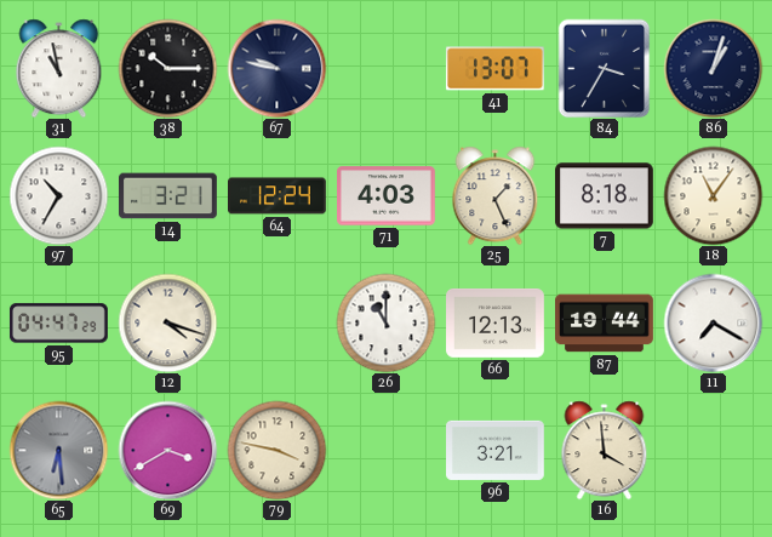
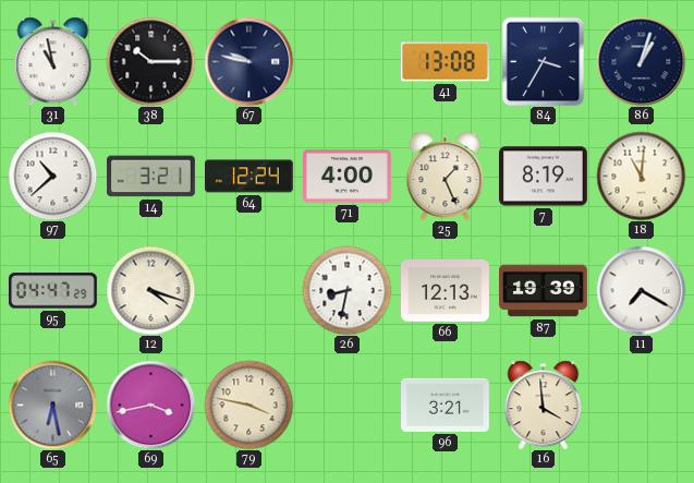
41: 13:07 -> 13:08 (445, 62)
97: 10:35 -> 10:38 (52, 176)
71: 4:03 -> 4:00 (348, 177)
7: 8:18 -> 8:19 (544, 177)
18: 11:06 -> 11:01 (641, 176)
26: 11:00 -> 8:32 (346, 290)
87: 19:44 -> 19:39 (544, 291)
65: 6:29 -> 6:28 (52, 404)
69: 3:40 -> 3:43 (150, 404)
